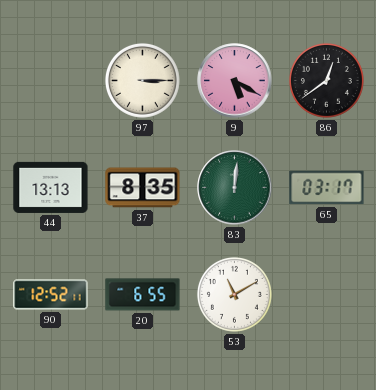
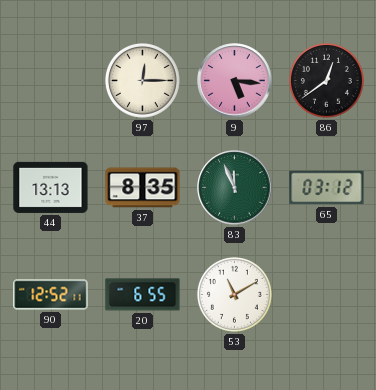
97: 3:15 -> 12:15 (142, 80)
9: 5:20 -> 5:16 (235, 81)
83: 12:01 -> 11:56 (235, 188)
65: 03:17 -> 03:12 (327, 188)
